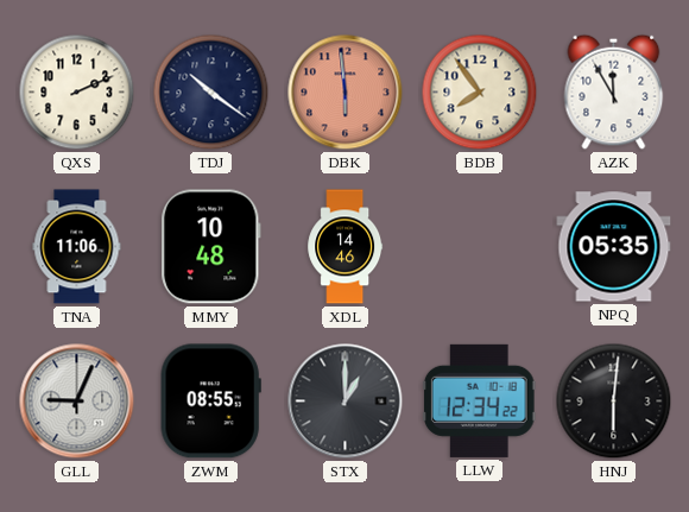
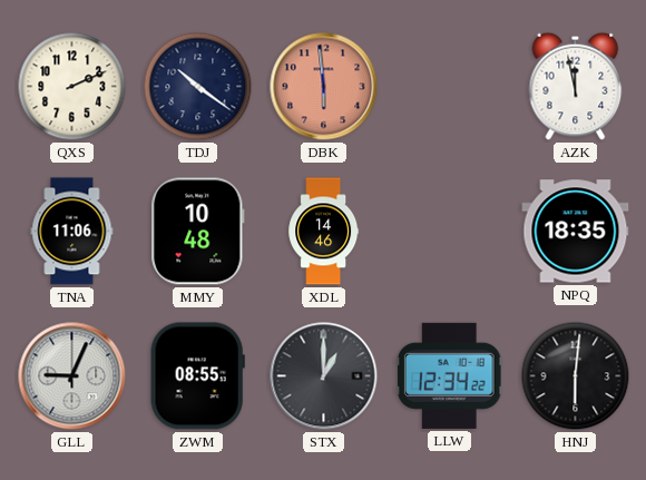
BDB: 7:54 -> none (480, 93)
AZK: 11:55 -> 11:58 (576, 86)
NPQ: 05:35 -> 18:35 (576, 232)
